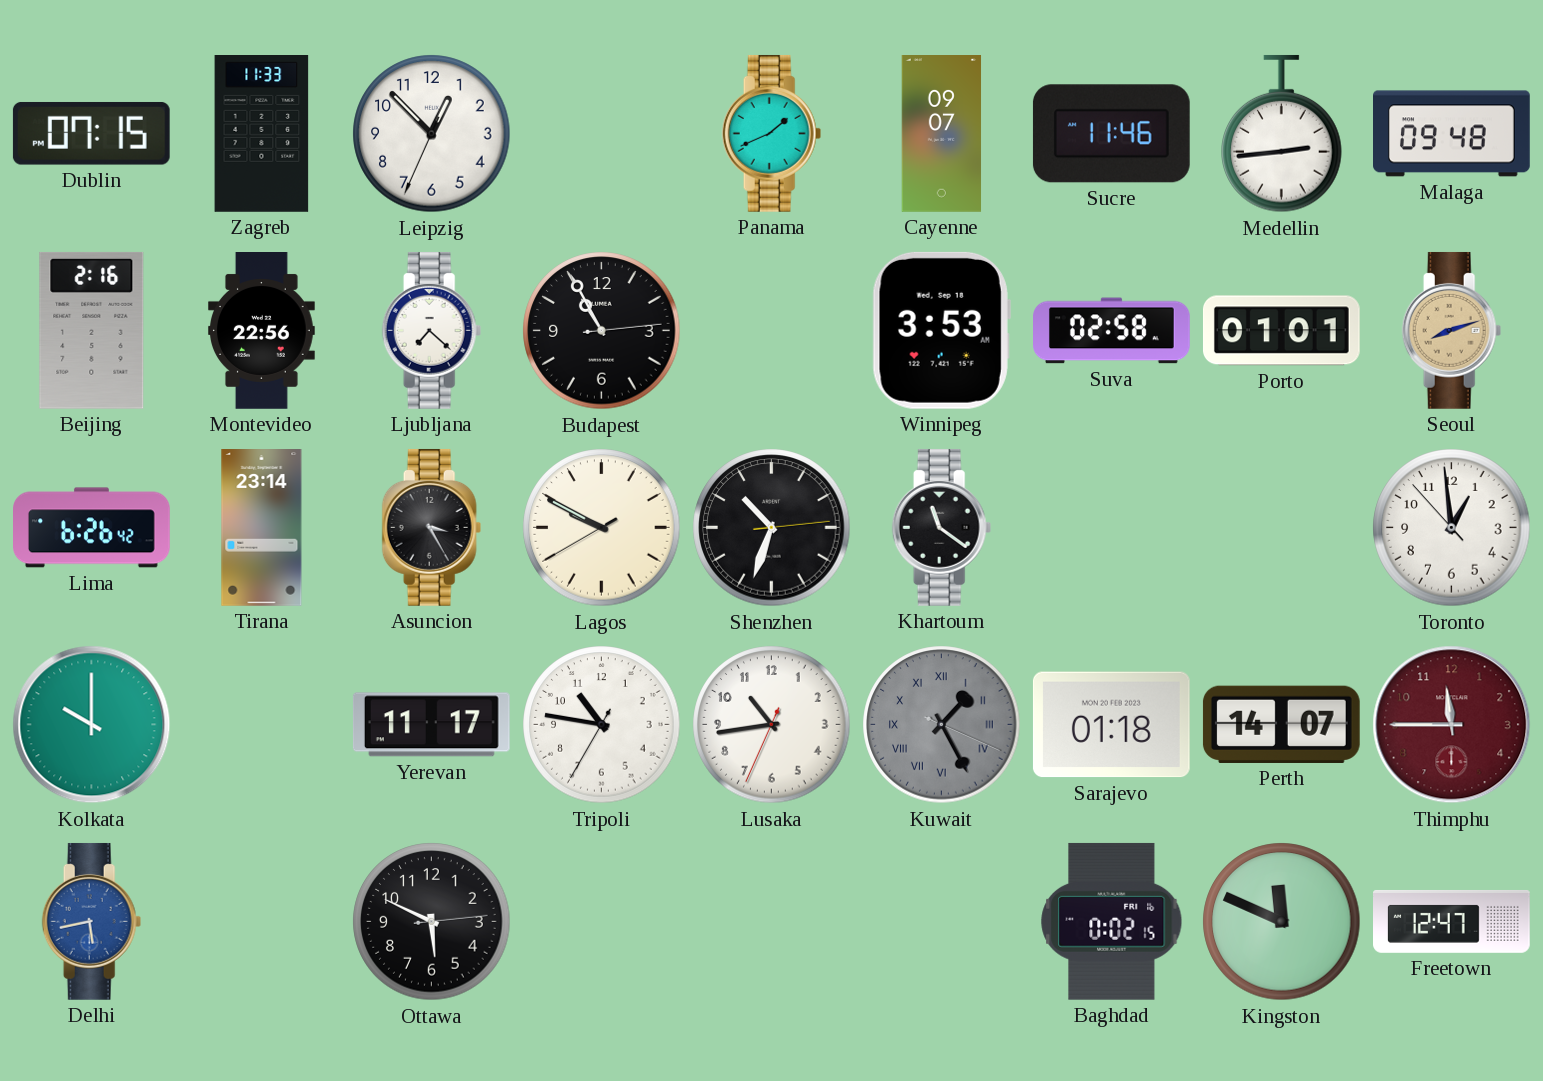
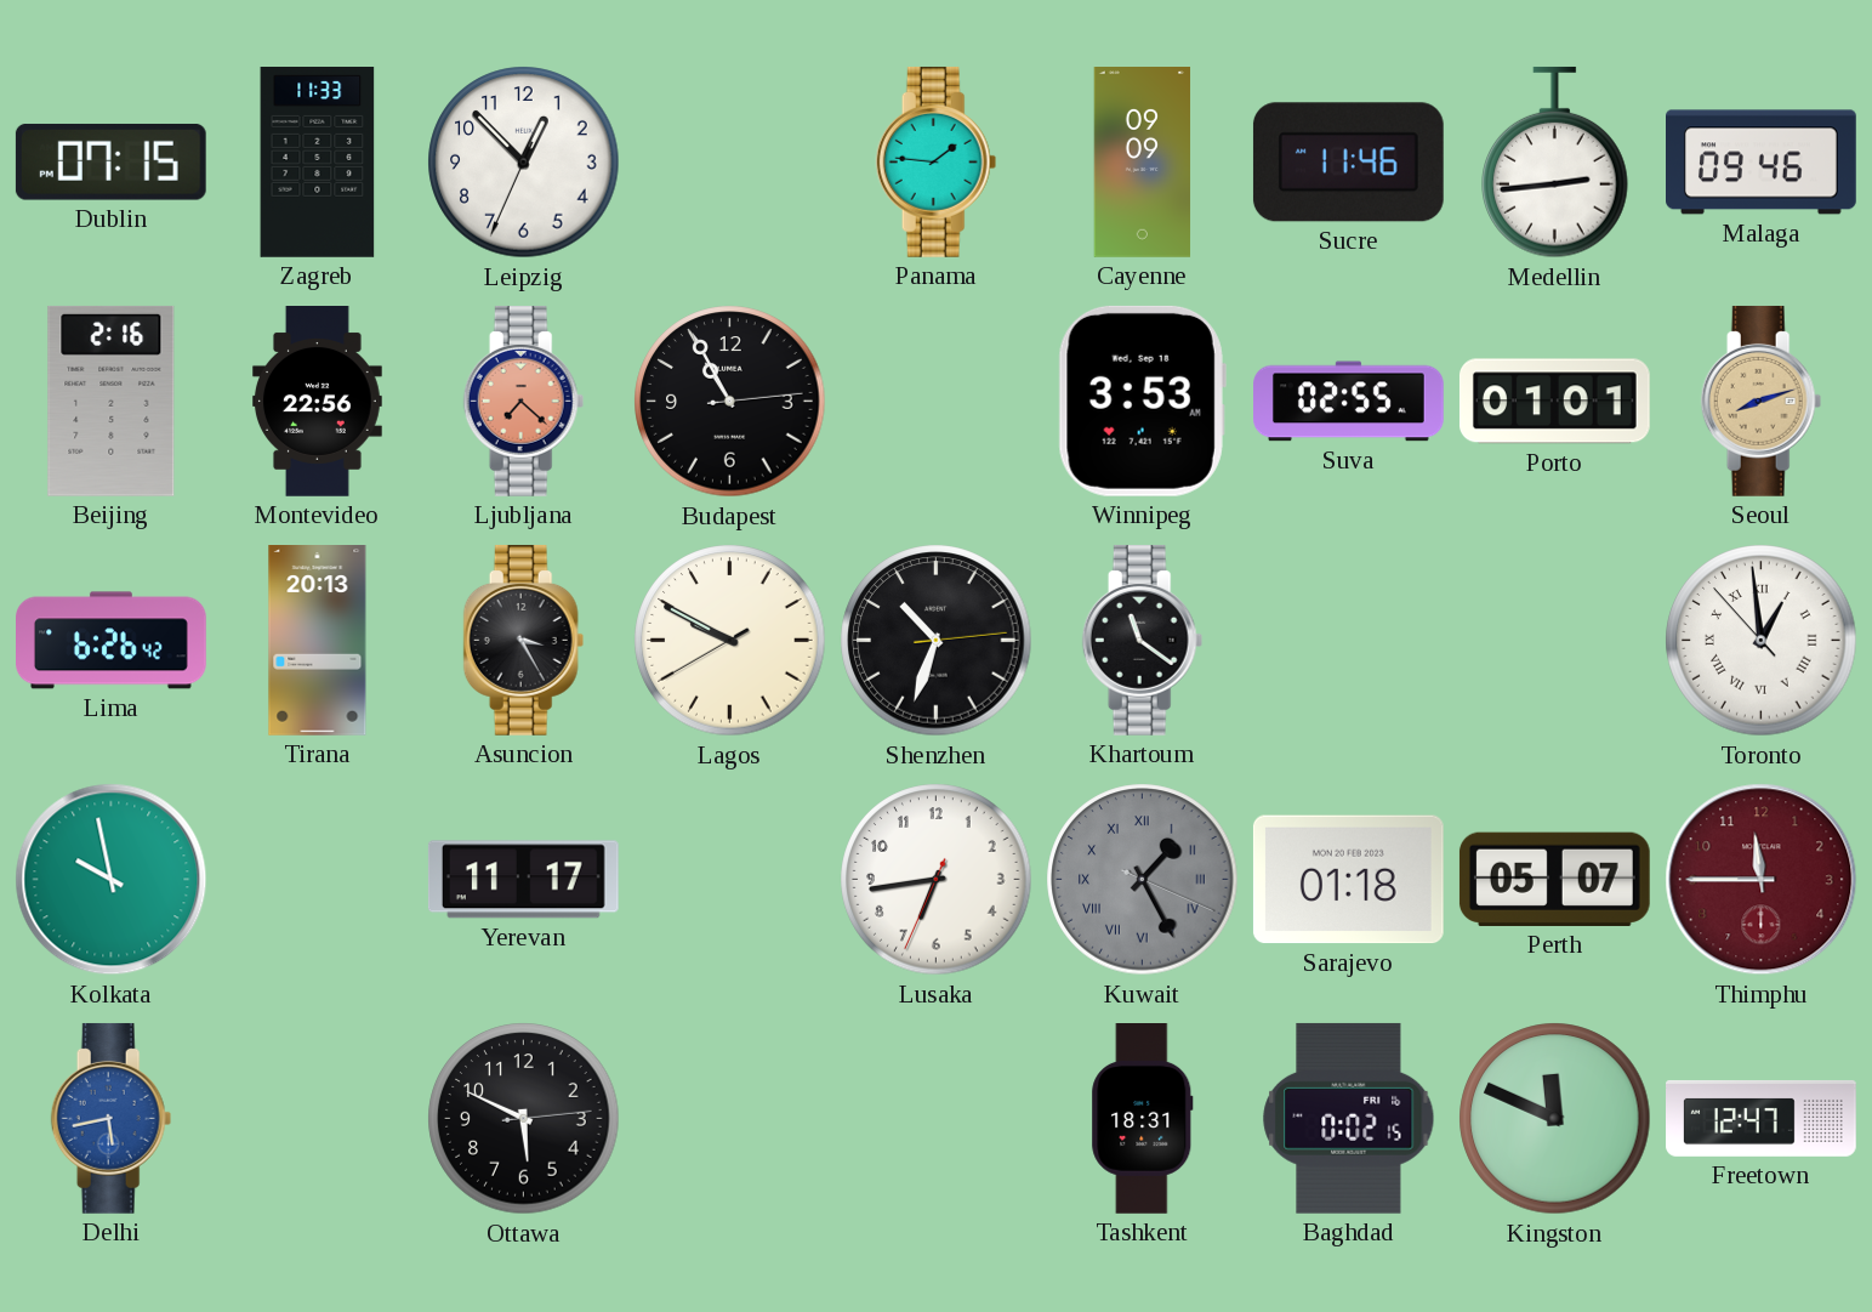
Panama: 1:41 -> 1:46 (937, 161)
Cayenne: 09:07 -> 09:09 (1143, 163)
Malaga: 09:48 -> 09:46 (1762, 163)
Ljubljana dial: white -> salmon (524, 401)
Suva: 02:58 -> 02:55 (1349, 402)
Tirana: 23:14 -> 20:13 (318, 641)
Toronto numerals: Arabic -> Roman (1762, 641)
Kolkata: 10:00 -> 9:58 (112, 880)
Tripoli: 10:46 -> none (602, 725)
Lusaka: 10:43 -> 6:43 (937, 880)
Perth: 14:07 -> 05:07 (1554, 879)
Tashkent: none -> 18:31 (1143, 1119)
